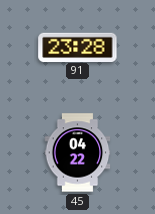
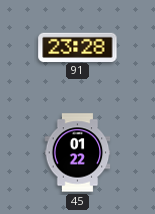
45: 04:22 -> 01:22 (78, 153)
